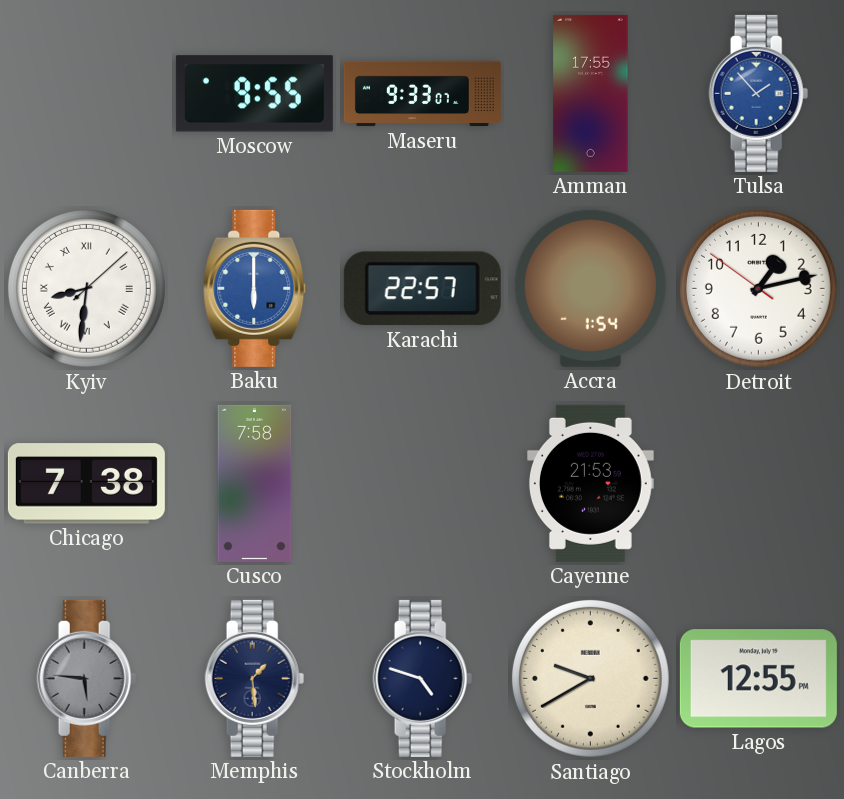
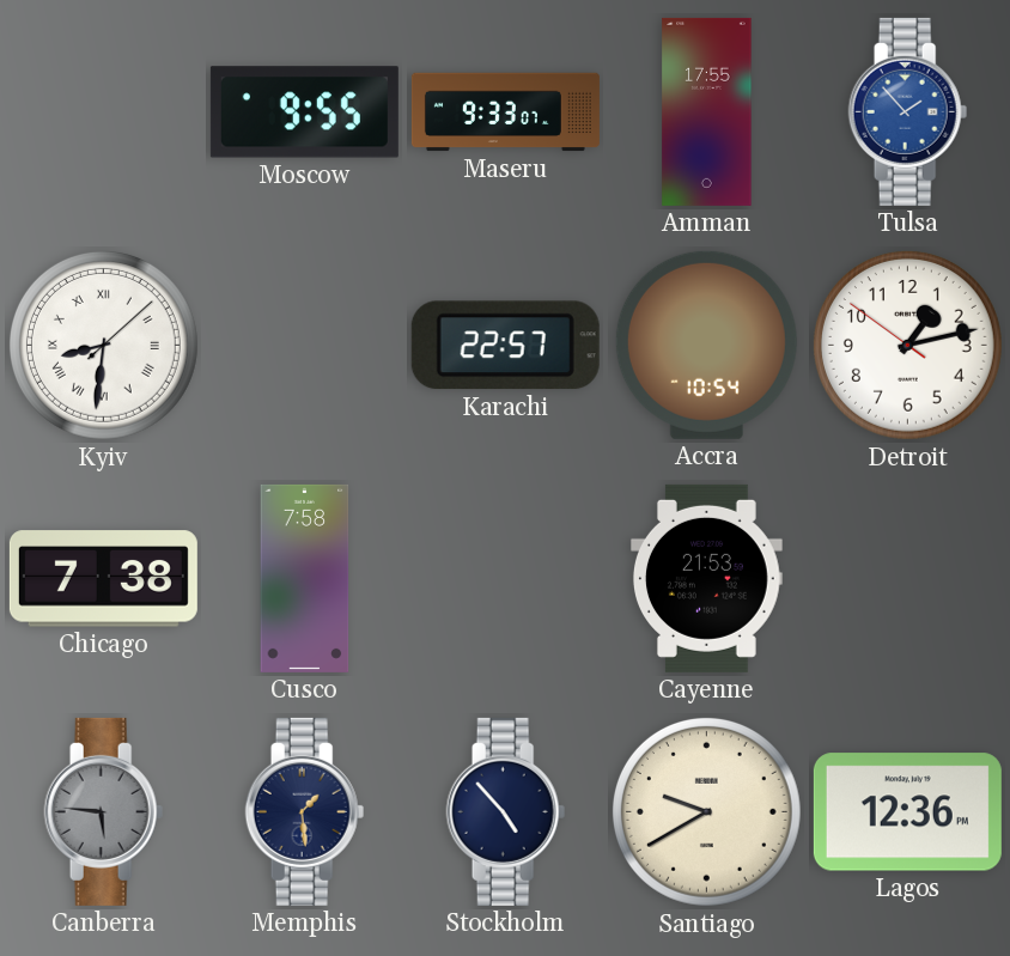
Baku: 6:00 -> none (255, 288)
Accra: 1:54 -> 10:54 (706, 345)
Stockholm: 4:48 -> 4:53 (506, 811)
Lagos: 12:55 -> 12:36 (907, 812)
